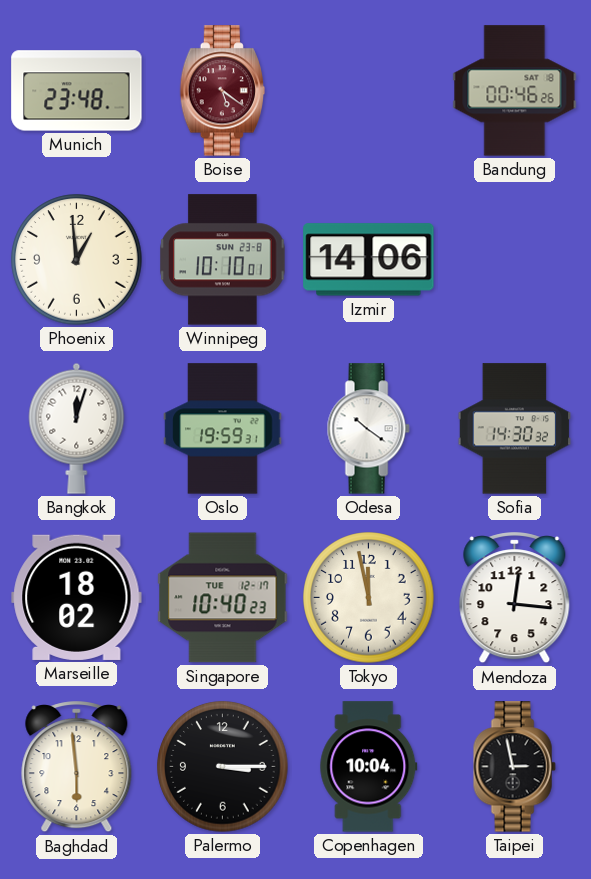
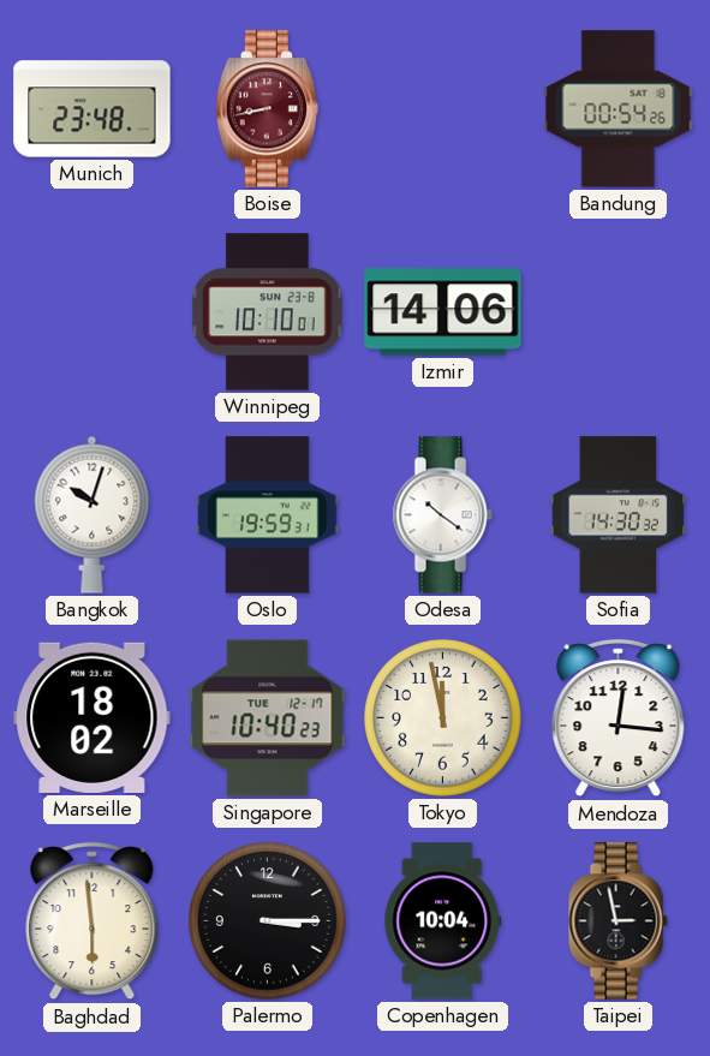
Boise: 5:21 -> 8:43 (268, 109)
Bandung: 00:46 -> 00:54 (619, 109)
Phoenix: 12:59 -> none (77, 260)
Bangkok: 12:03 -> 10:03 (93, 514)
